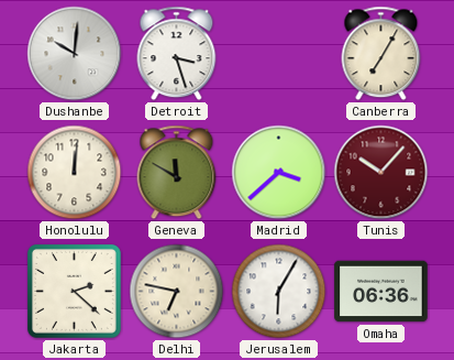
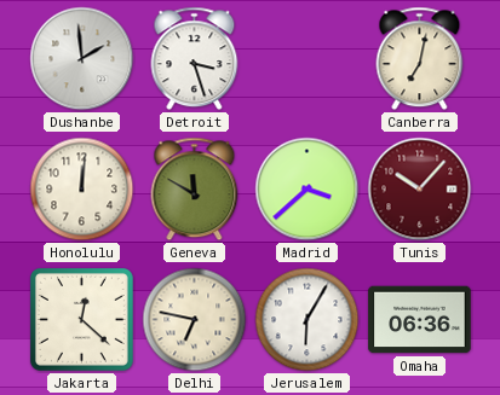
Dushanbe: 10:01 -> 1:59 (82, 59)
Canberra: 7:05 -> 7:02 (420, 59)
Jakarta: 2:22 -> 12:22 (81, 319)
